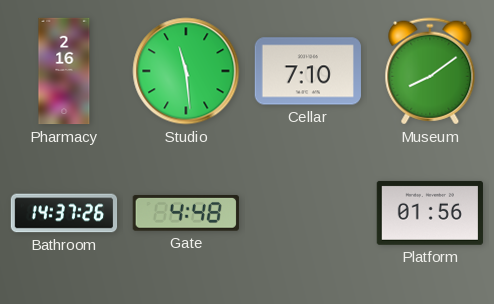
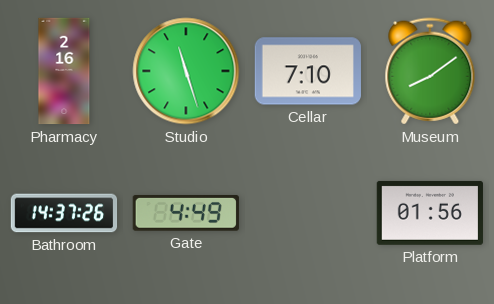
Studio: 11:29 -> 11:27 (186, 71)
Gate: 4:48 -> 4:49 (186, 213)
